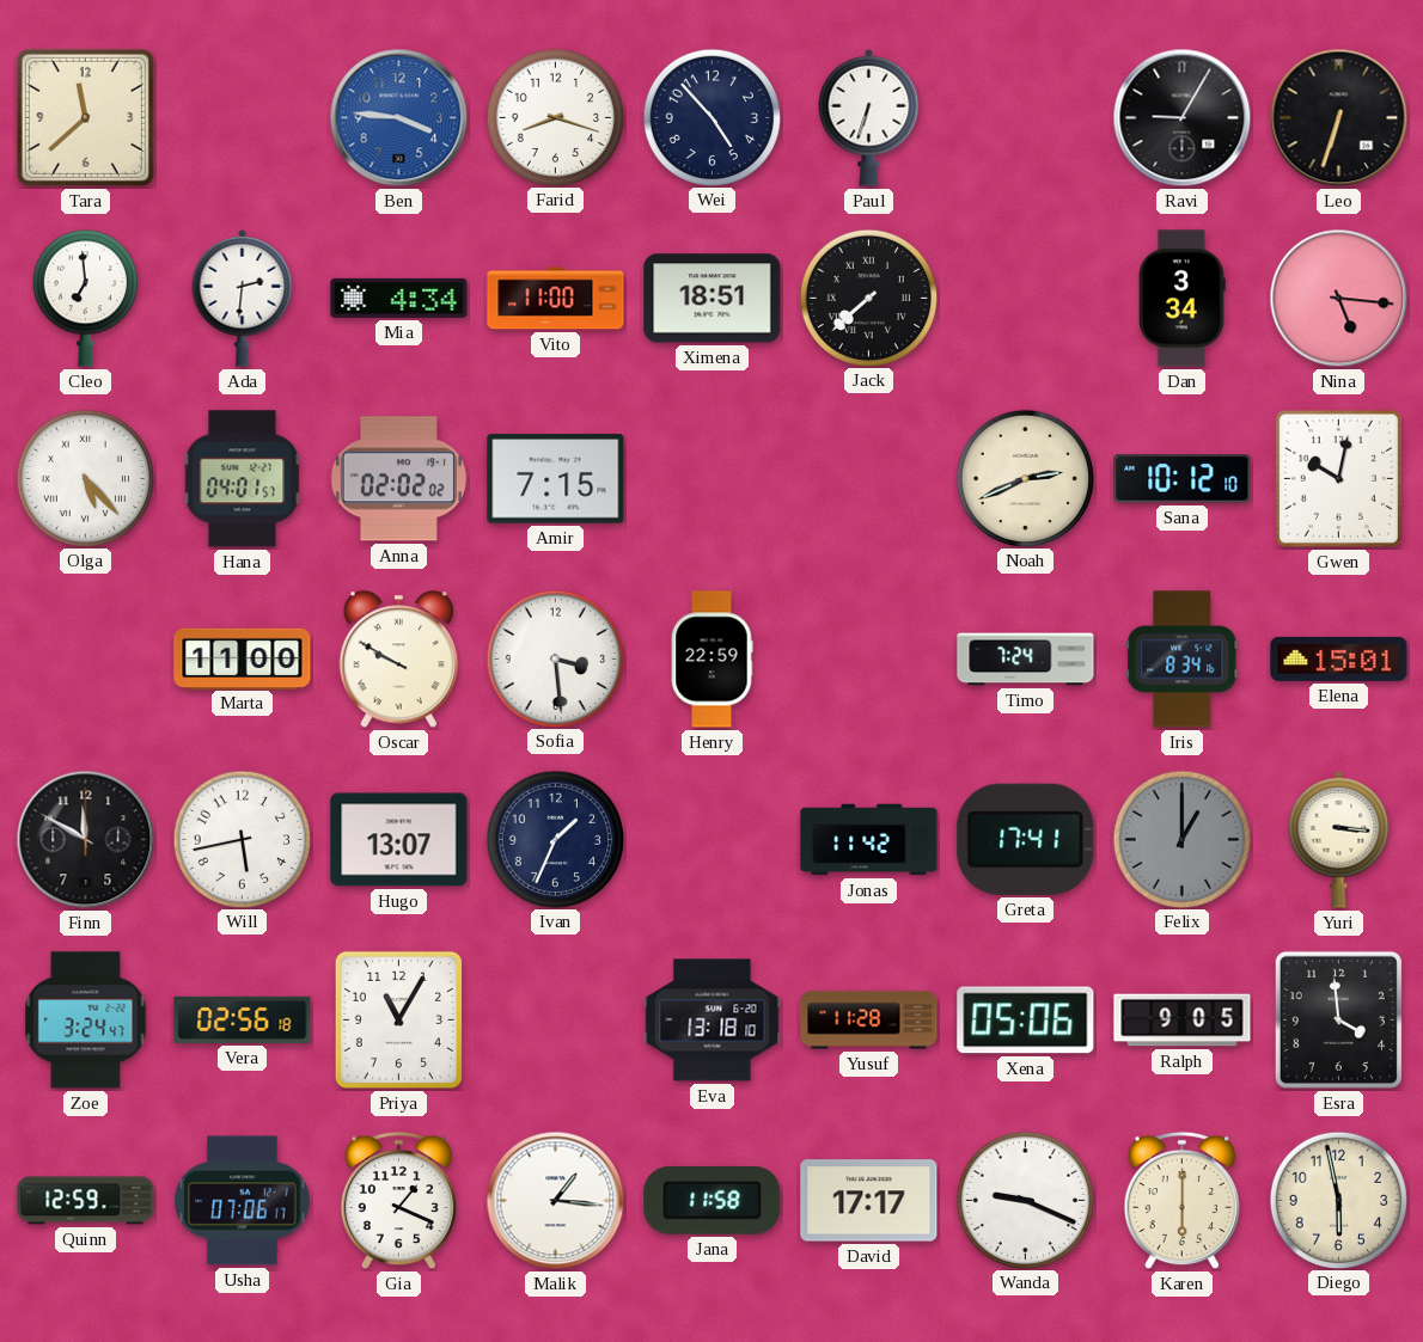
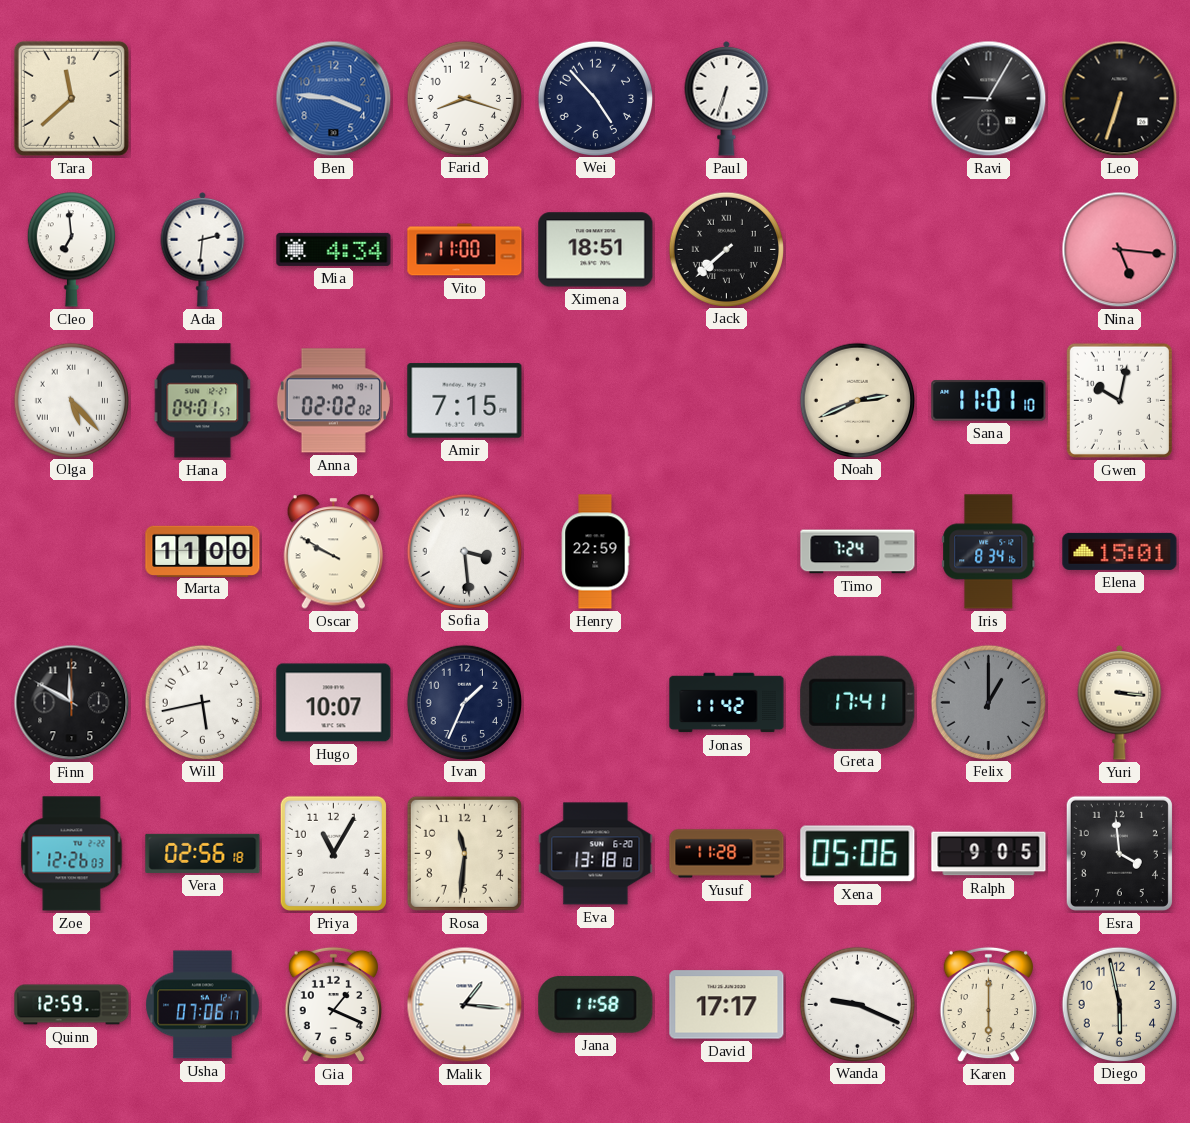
Dan: 3:34 -> none (1183, 299)
Sana: 10:12 -> 11:01 (989, 401)
Hugo: 13:07 -> 10:07 (334, 703)
Zoe: 3:24 -> 12:26 (72, 854)
Rosa: none -> 11:31 (464, 853)
